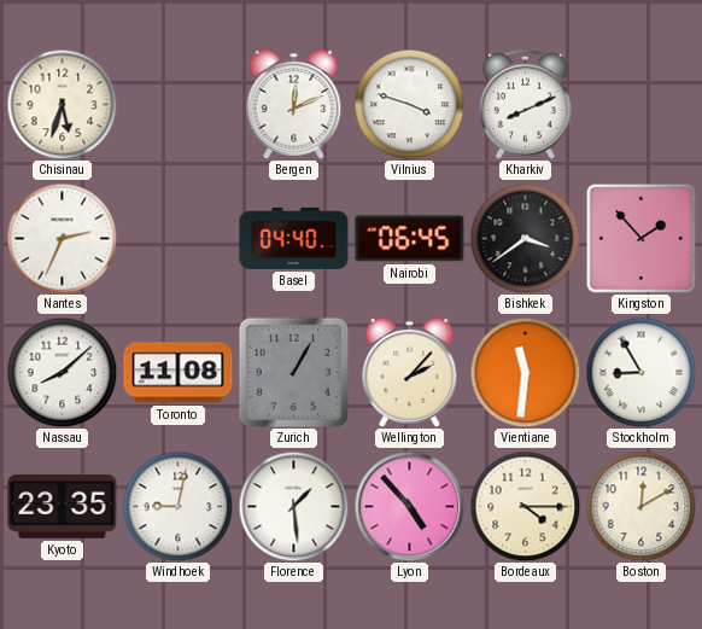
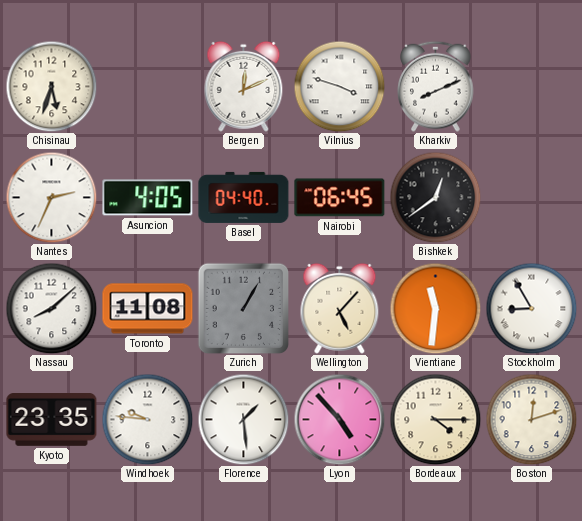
Asuncion: none -> 4:05 (148, 198)
Bishkek: 3:39 -> 12:39 (435, 197)
Kingston: 1:53 -> none (640, 238)
Wellington: 2:07 -> 5:07 (340, 308)
Windhoek: 9:02 -> 9:46 (147, 419)
Boston: 12:10 -> 12:12 (531, 419)
